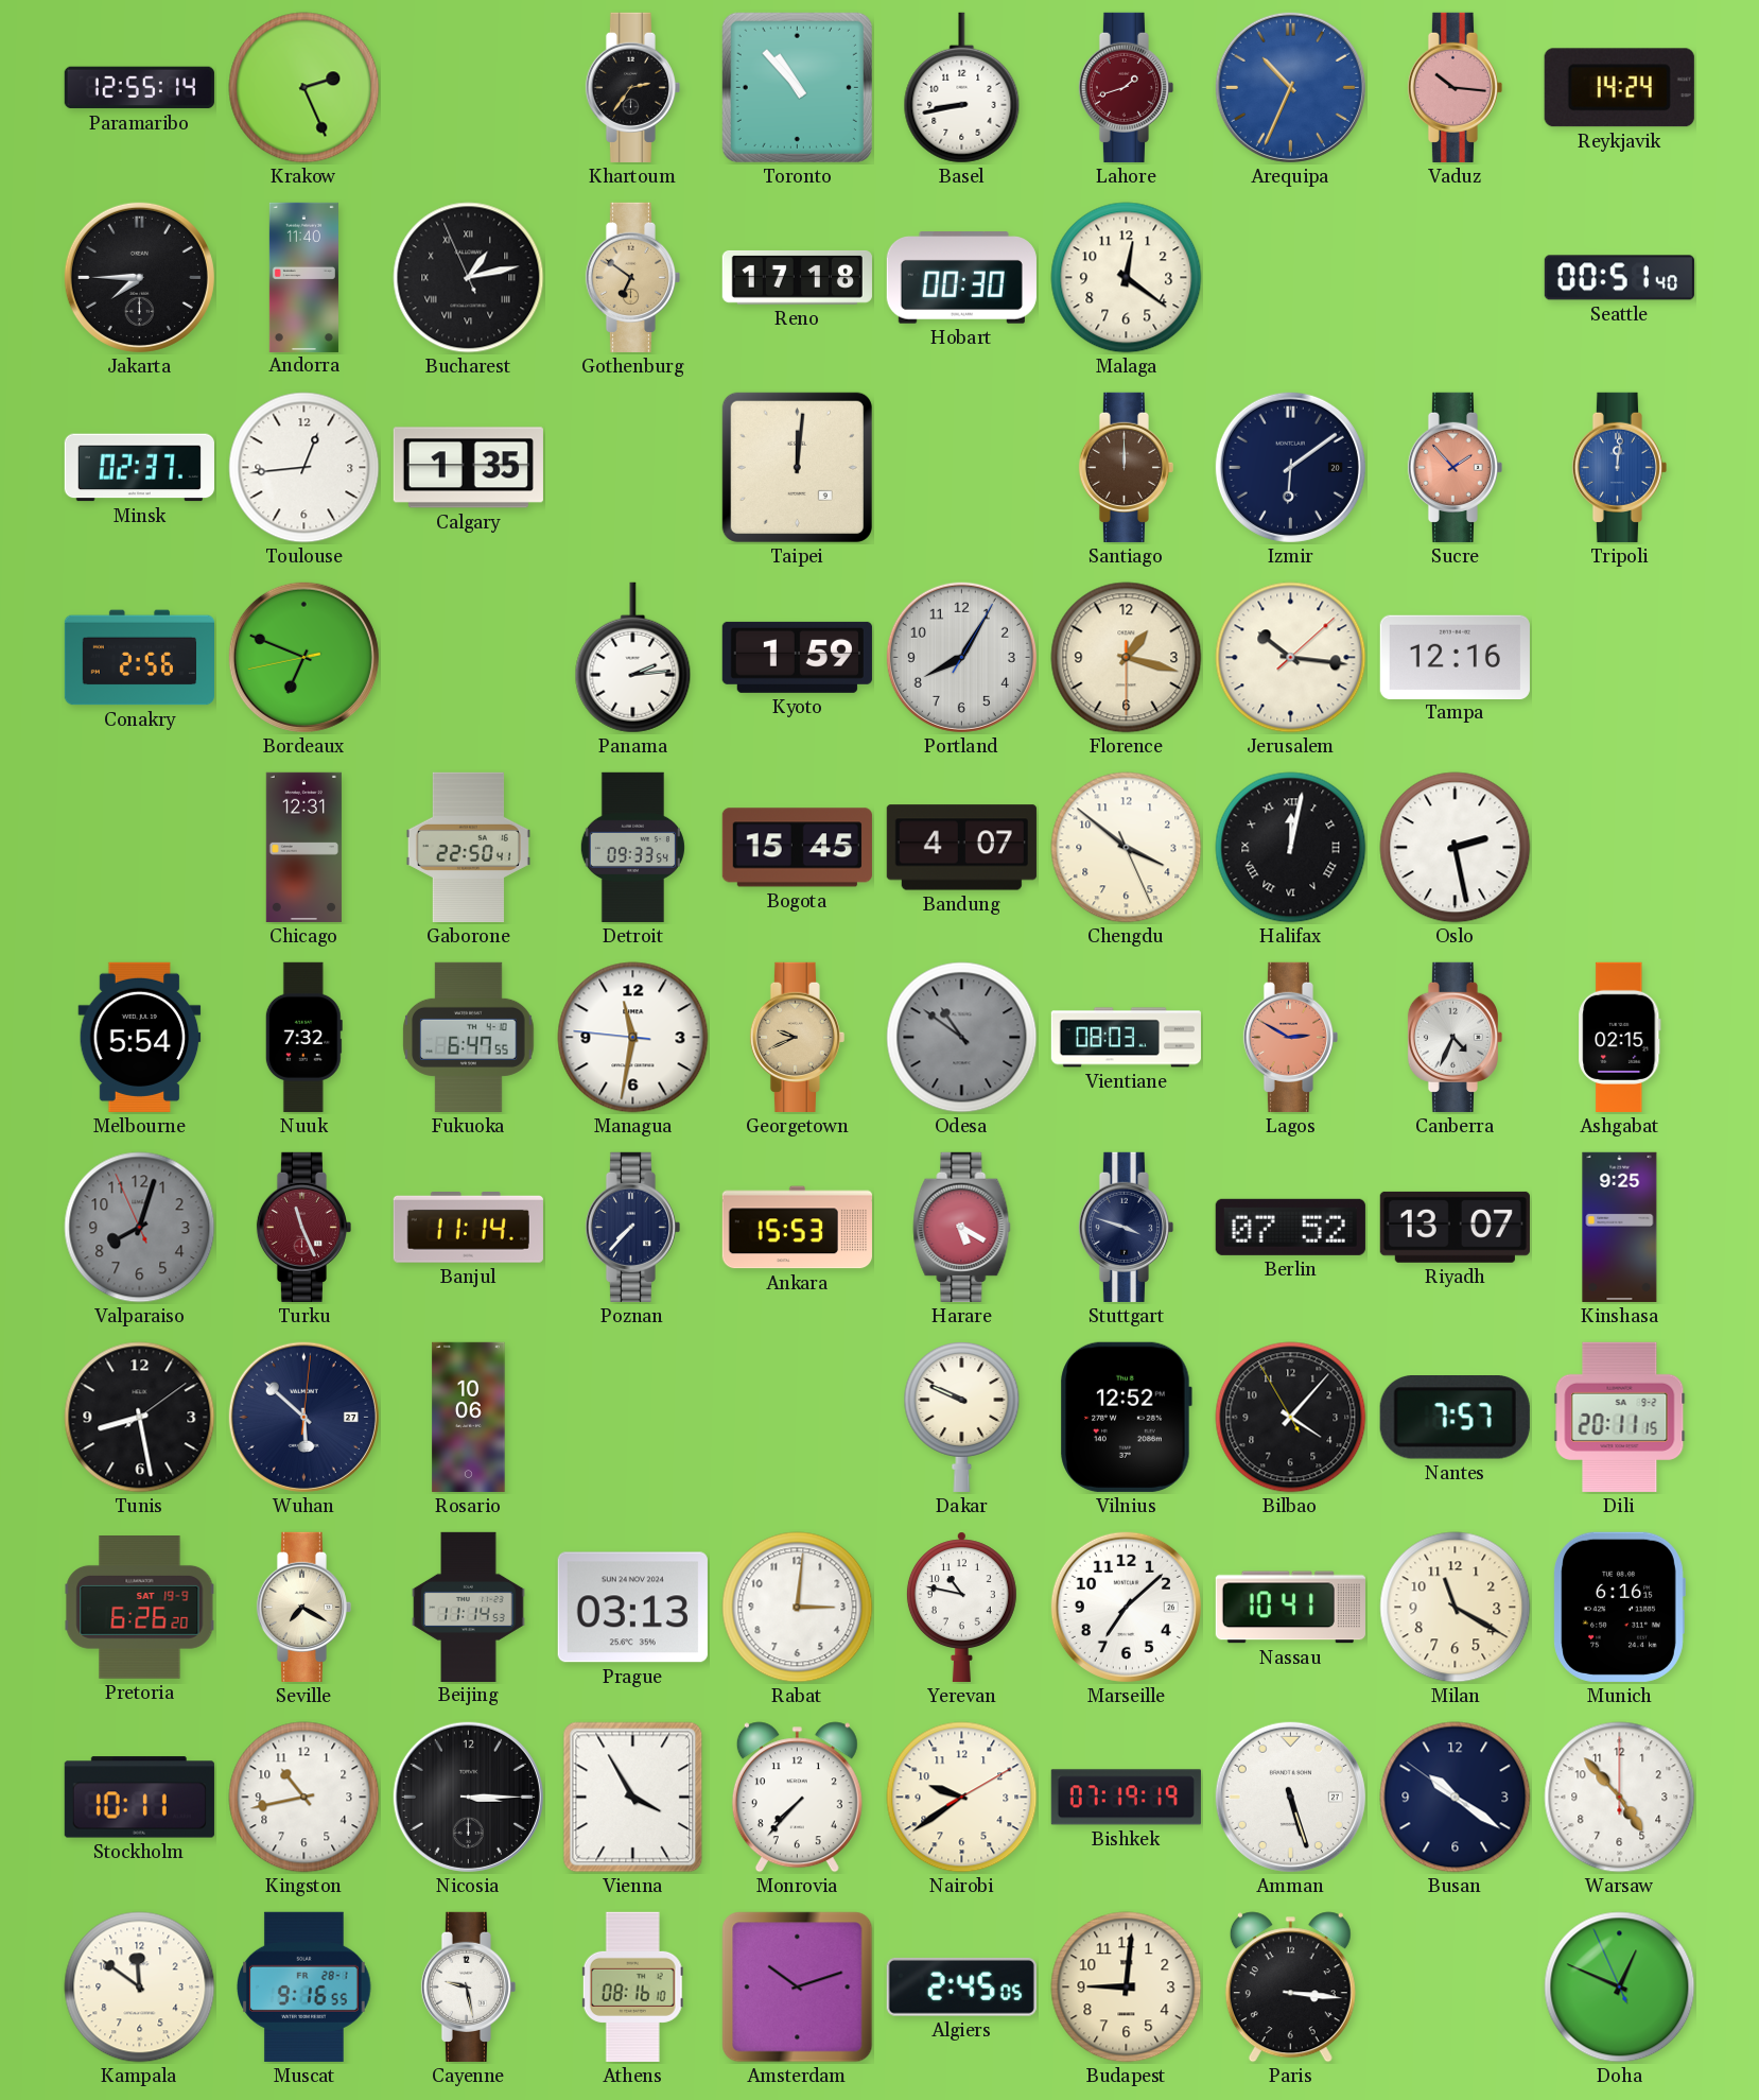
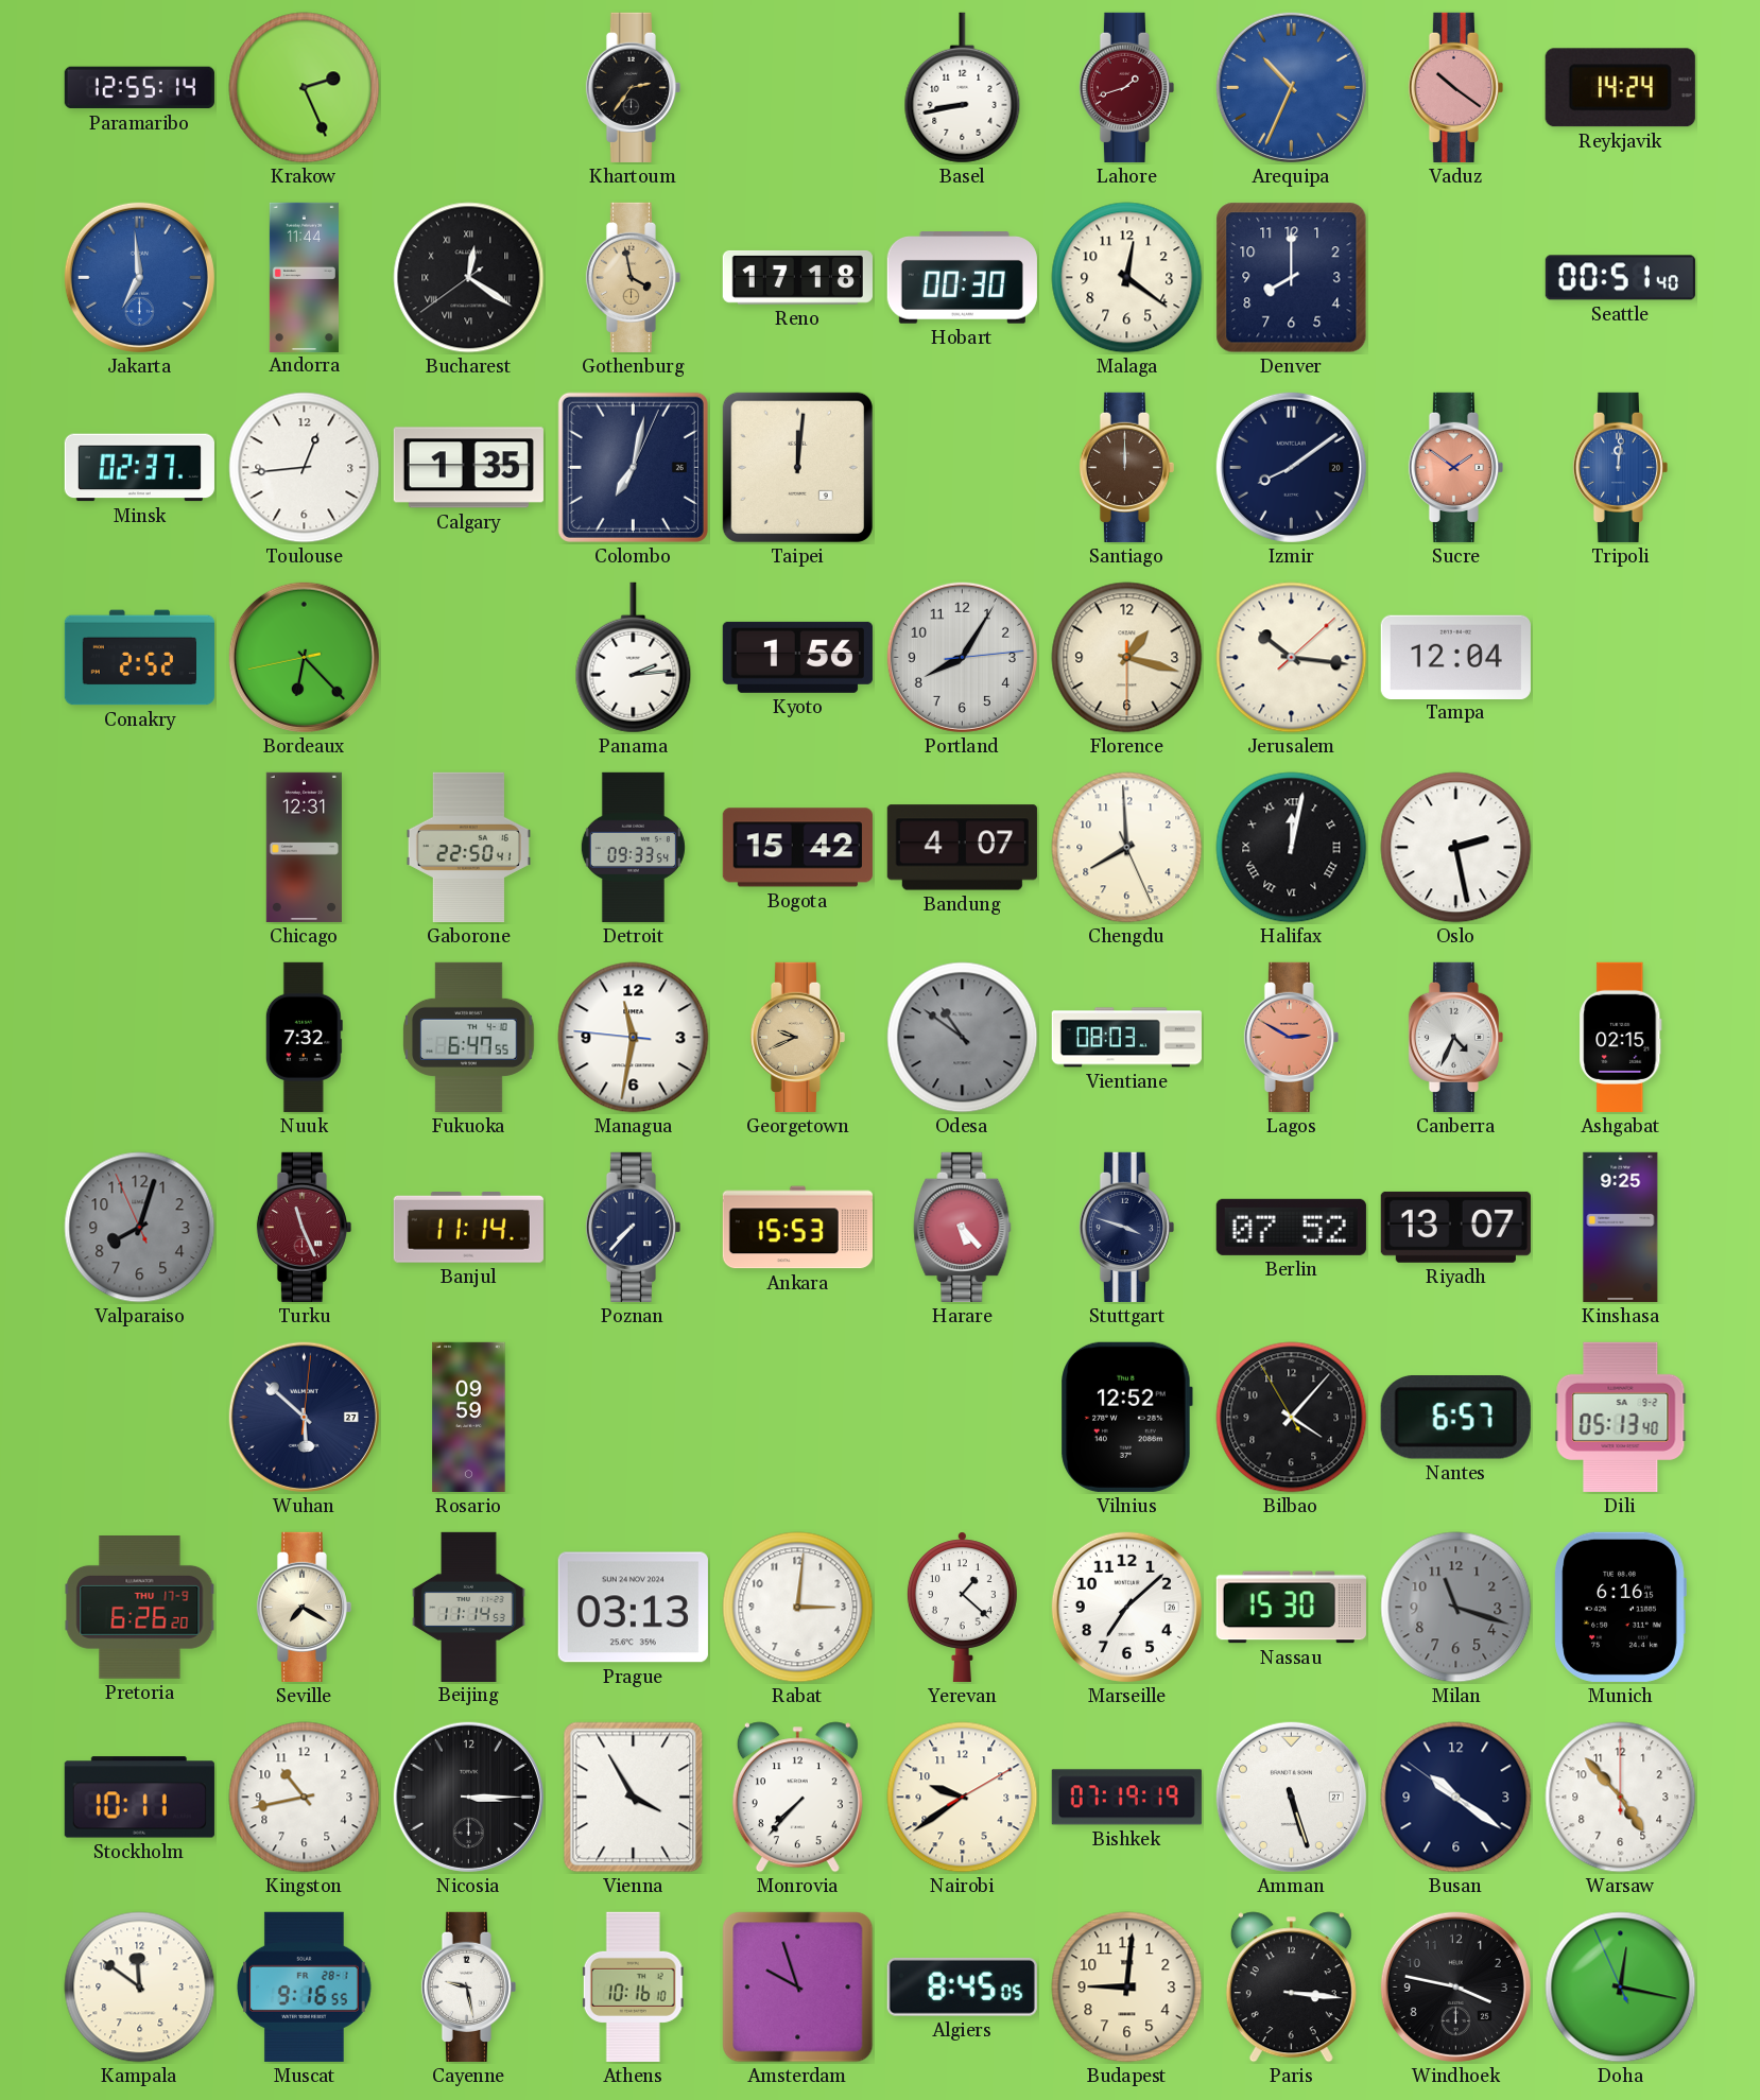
Toronto: 10:53 -> none (797, 87)
Vaduz: 10:16 -> 10:21 (1455, 87)
Jakarta: 7:45 -> 6:59 (139, 277)
Jakarta dial: black -> blue (139, 277)
Andorra: 11:40 -> 11:44 (304, 277)
Bucharest: 1:12 -> 12:20 (469, 278)
Gothenburg: 6:51 -> 3:58 (633, 277)
Denver: none -> 8:00 (1292, 278)
Colombo: none -> 7:02 (633, 467)
Izmir: 6:09 -> 8:09 (1291, 467)
Sucre: 1:53 -> 1:51 (1455, 467)
Conakry: 2:56 -> 2:52 (139, 658)
Bordeaux: 6:48 -> 6:22 (304, 657)
Kyoto: 1:59 -> 1:56 (797, 657)
Portland: 8:05:05 -> 8:05:14 (962, 657)
Tampa: 12:16 -> 12:04 (1455, 657)
Bogota: 15:45 -> 15:42 (797, 848)
Chengdu: 3:51 -> 7:59 (1127, 848)
Melbourne: 5:54 -> none (140, 1037)
Harare: 5:20 -> 5:23 (963, 1227)
Tunis: 8:28 -> none (140, 1418)
Rosario: 10:06 -> 09:59 (469, 1417)
Dakar: 9:49 -> none (962, 1417)
Nantes: 7:57 -> 6:57 (1455, 1418)
Dili: 20:11 -> 05:13 (1621, 1417)
Pretoria date: SAT 19-9 -> THU 17-9 (140, 1608)
Yerevan: 10:47 -> 1:22 (962, 1607)
Nassau: 10:41 -> 15:30 (1291, 1608)
Milan: 11:20 -> 11:18 (1456, 1608)
Milan dial: cream -> grey (1456, 1608)
Athens: 08:16 -> 10:16 (633, 1986)
Amsterdam: 10:12 -> 9:57 (798, 1988)
Algiers: 2:45 -> 8:45 (962, 1986)
Windhoek: none -> 3:47 (1455, 1986)
Doha: 12:48 -> 12:16 (1621, 1988)
